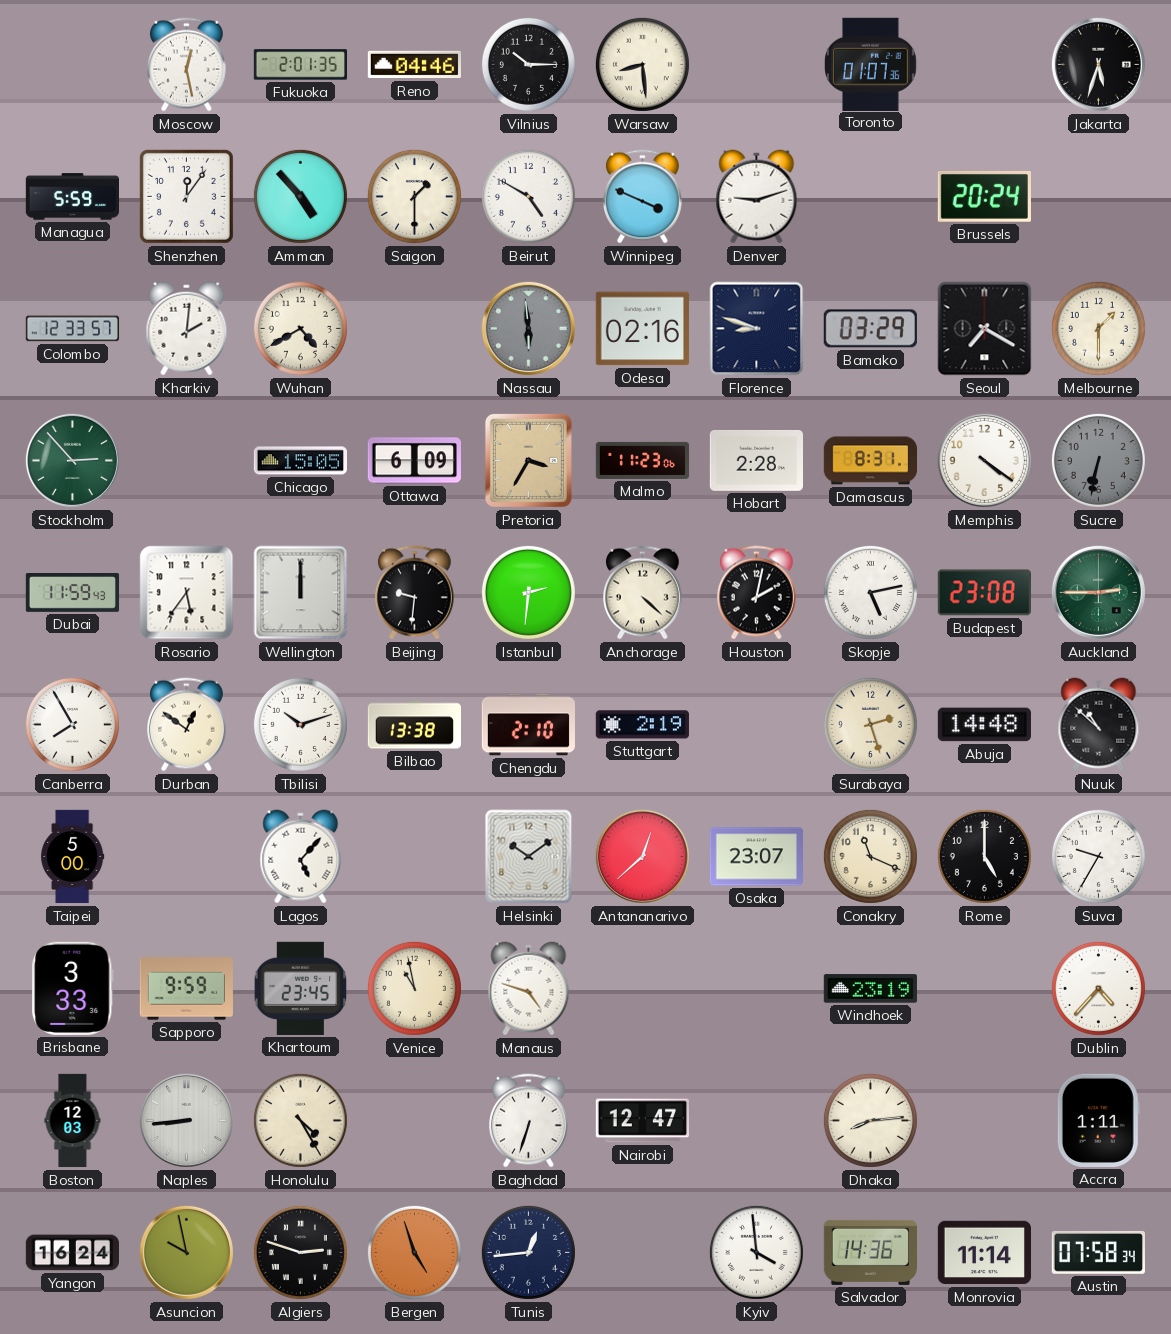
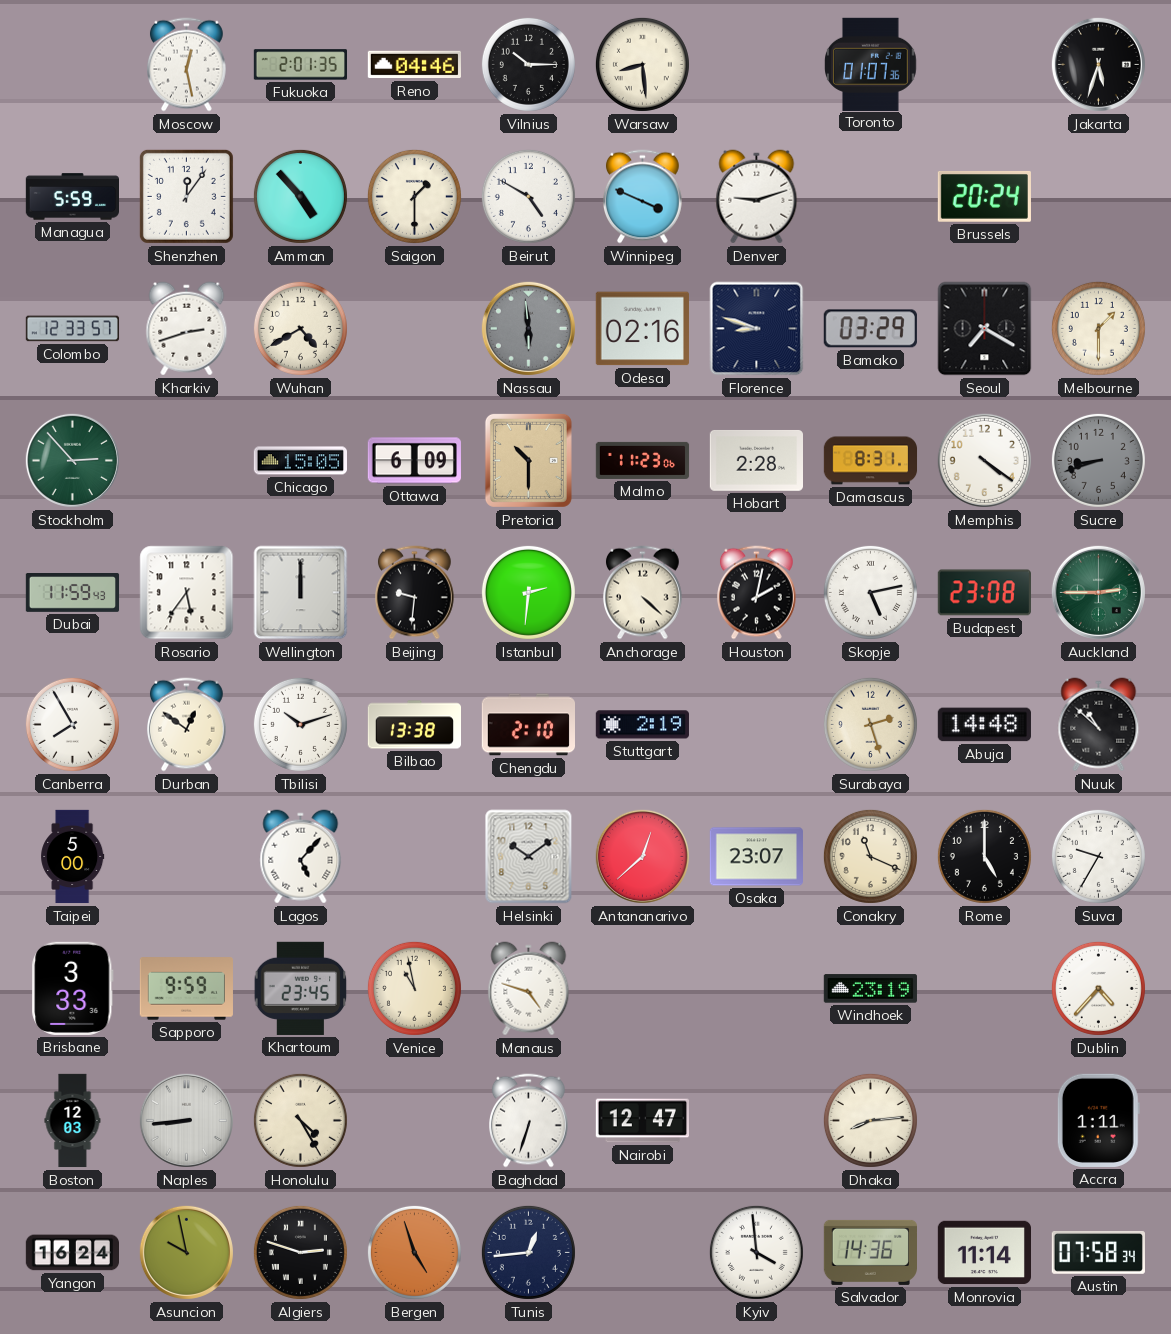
Kharkiv: 2:01 -> 2:42 (187, 329)
Pretoria: 3:35 -> 10:30 (528, 460)
Sucre: 6:32 -> 8:42 (1098, 460)
